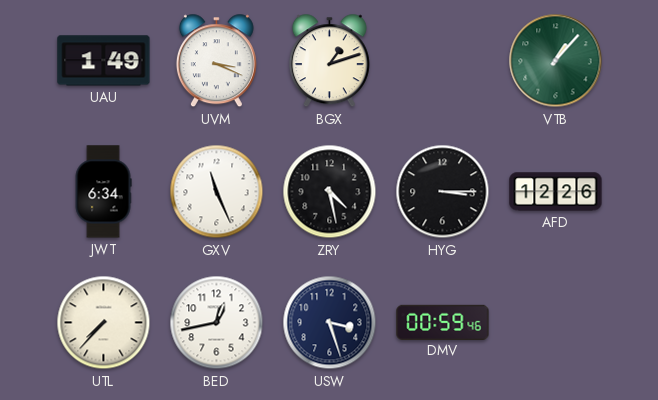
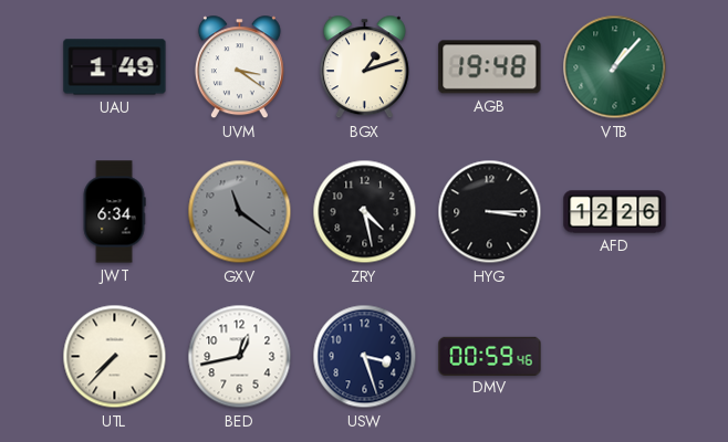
UVM: 3:19 -> 3:21 (239, 67)
AGB: none -> 19:48 (490, 67)
GXV: 11:26 -> 11:21 (240, 212)
GXV dial: white -> grey (240, 212)
